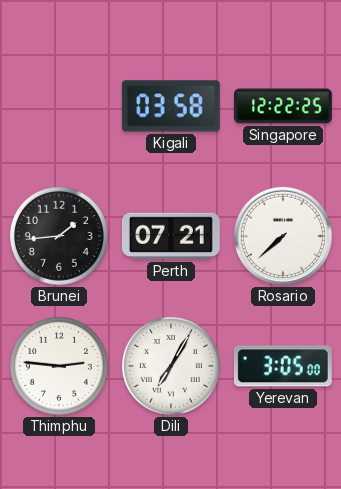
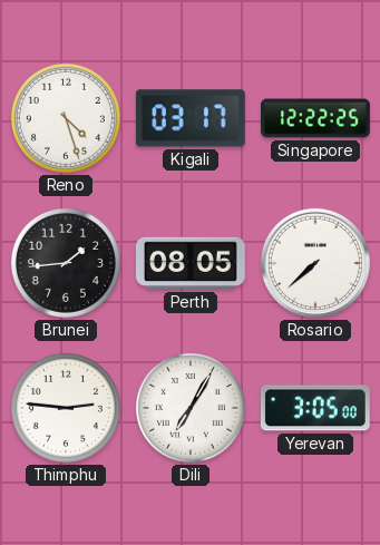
Reno: none -> 4:27 (66, 118)
Kigali: 03:58 -> 03:17 (191, 118)
Perth: 07:21 -> 08:05 (191, 263)
